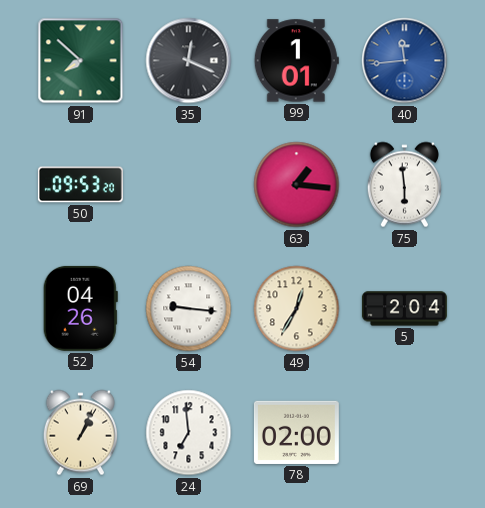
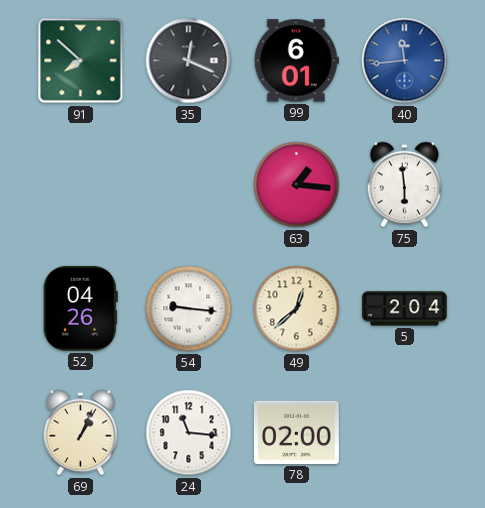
99: 1:01 -> 6:01 (296, 61)
50: 09:53 -> none (80, 185)
49: 12:35 -> 12:38 (297, 309)
24: 6:59 -> 11:16 (189, 433)
